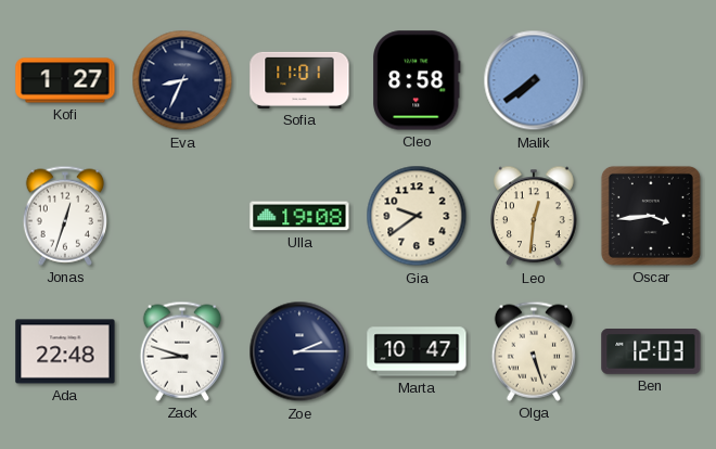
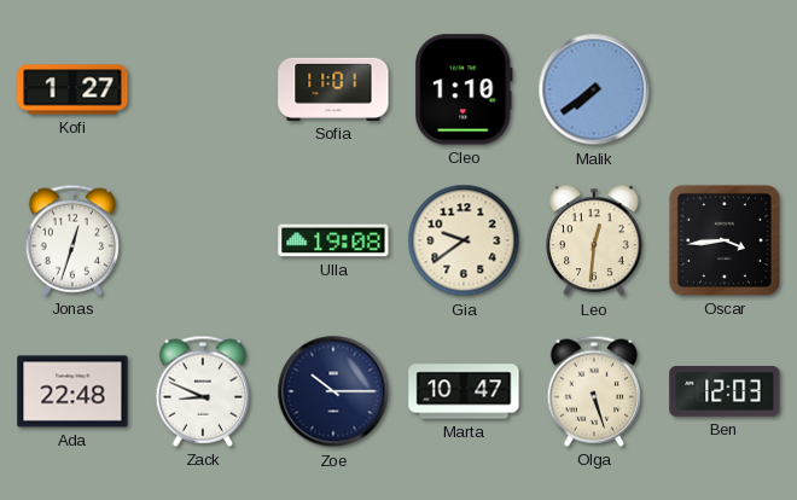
Eva: 8:34 -> none (182, 80)
Cleo: 8:58 -> 1:10 (465, 89)
Zack: 8:48 -> 8:49 (202, 391)
Zoe: 2:15 -> 10:15 (333, 391)
